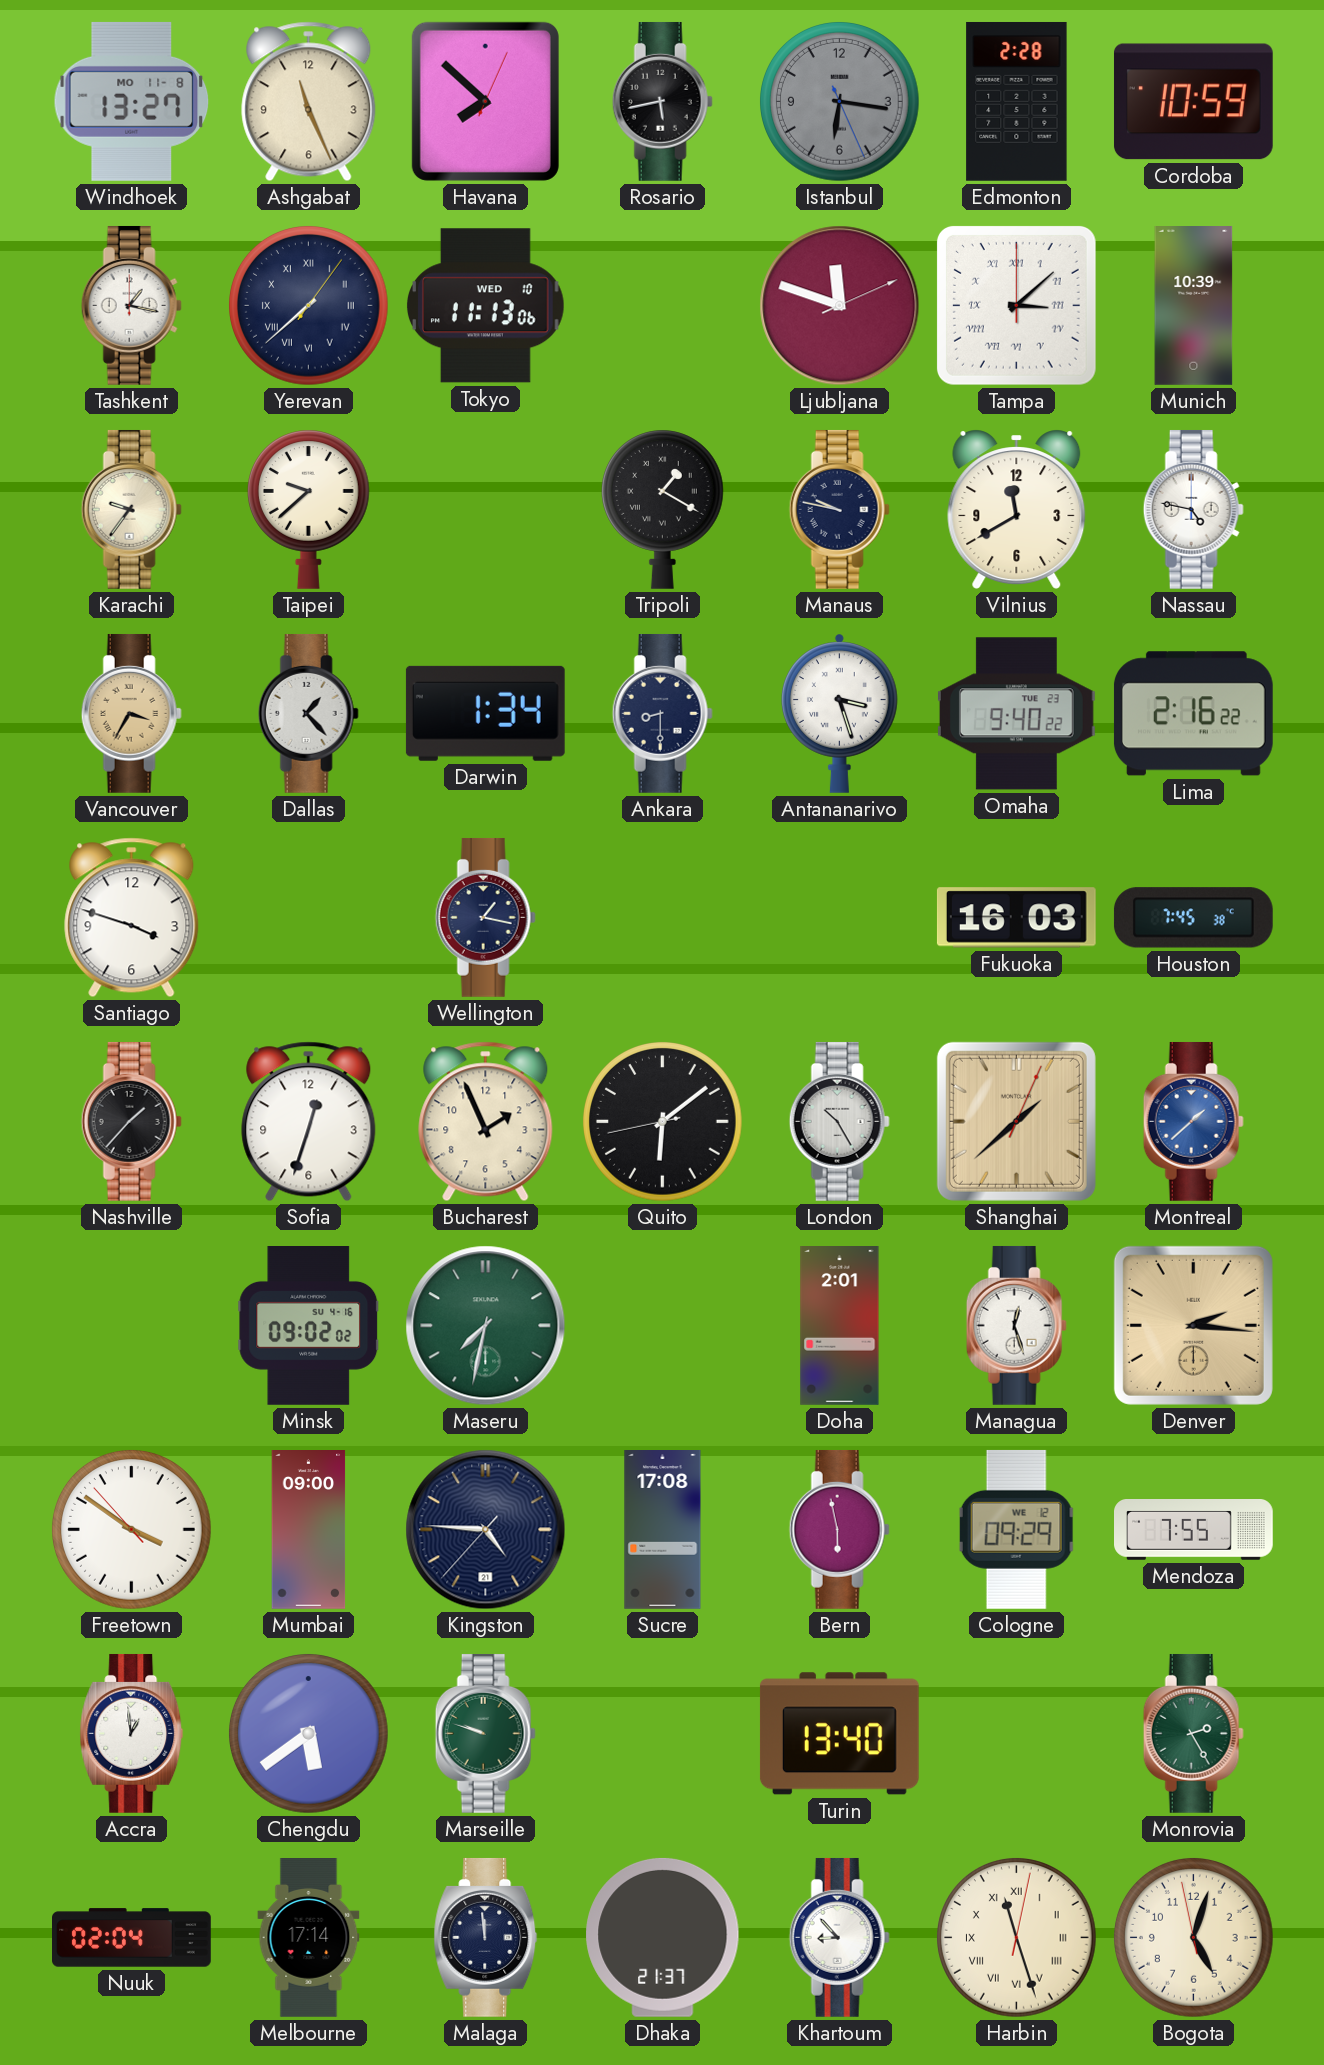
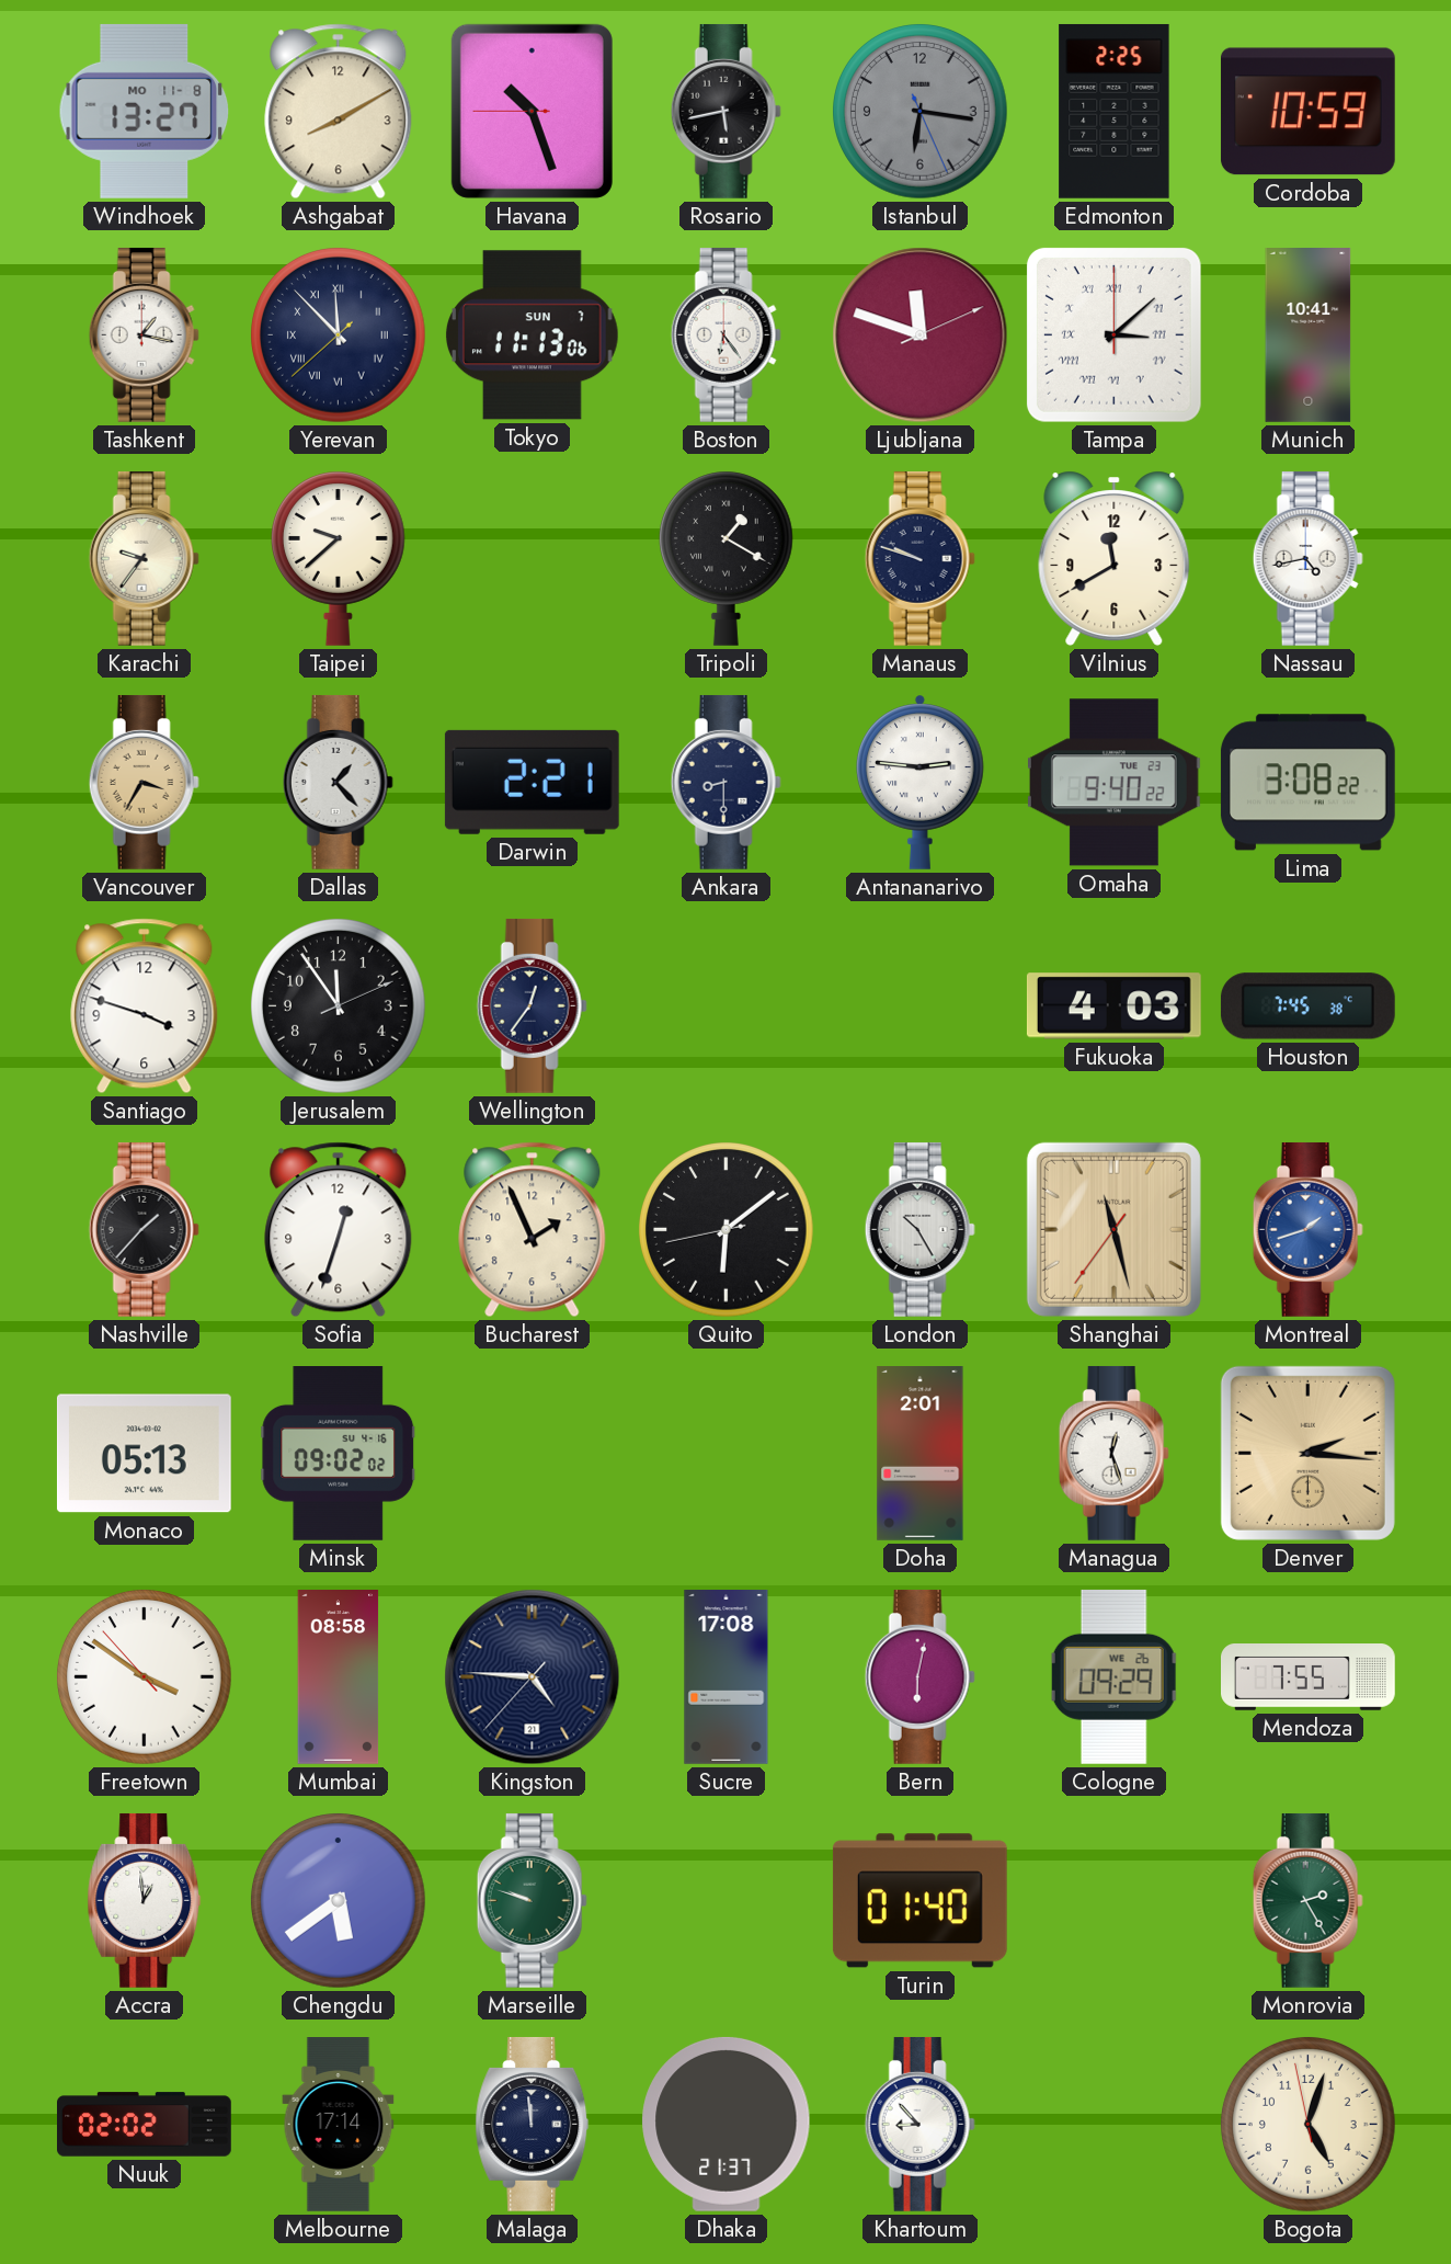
Ashgabat: 11:26 -> 8:10 (339, 112)
Havana: 7:52 -> 10:26 (532, 111)
Edmonton: 2:28 -> 2:25 (1115, 111)
Yerevan: 7:38 -> 11:52 (339, 335)
Tokyo date: WED 10 -> SUN 7 (532, 335)
Boston: none -> 6:24 (725, 334)
Munich: 10:39 -> 10:41 (1309, 335)
Manaus: 9:47 -> 9:48 (919, 558)
Nassau: 4:47 -> 4:43 (1307, 558)
Darwin: 1:34 -> 2:21 (532, 782)
Antananarivo: 3:27 -> 2:46 (919, 782)
Lima: 2:16 -> 3:08 (1307, 783)
Jerusalem: none -> 11:54 (339, 1006)
Wellington: 1:17 -> 12:36 (532, 1005)
Fukuoka: 16:03 -> 4:03 (1113, 1006)
Shanghai: 1:38 -> 11:27 (1113, 1229)
Montreal: 1:38 -> 1:42 (1307, 1229)
Monaco: none -> 05:13 (144, 1454)
Maseru: 7:32 -> none (486, 1326)
Mumbai: 09:00 -> 08:58 (339, 1677)
Bern: 5:58 -> 6:02 (919, 1676)
Cologne date: WE 12 -> WE 26 (1113, 1676)
Turin: 13:40 -> 01:40 (919, 1901)
Nuuk: 02:04 -> 02:02 (145, 2125)
Harbin: 11:27 -> none (1017, 1938)
